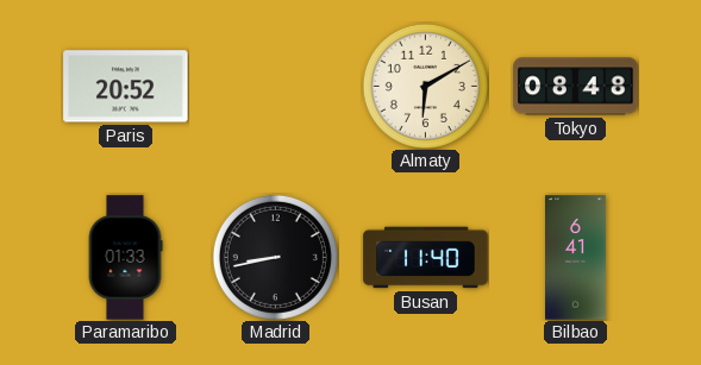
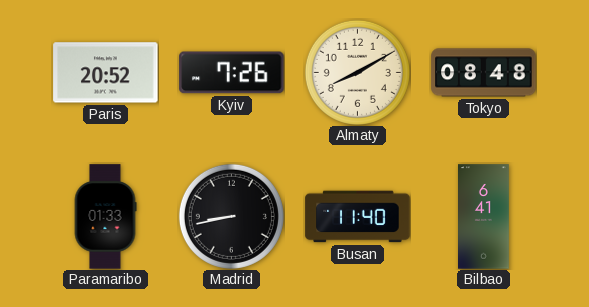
Kyiv: none -> 7:26 (232, 73)
Almaty: 6:10 -> 8:10 (357, 72)
